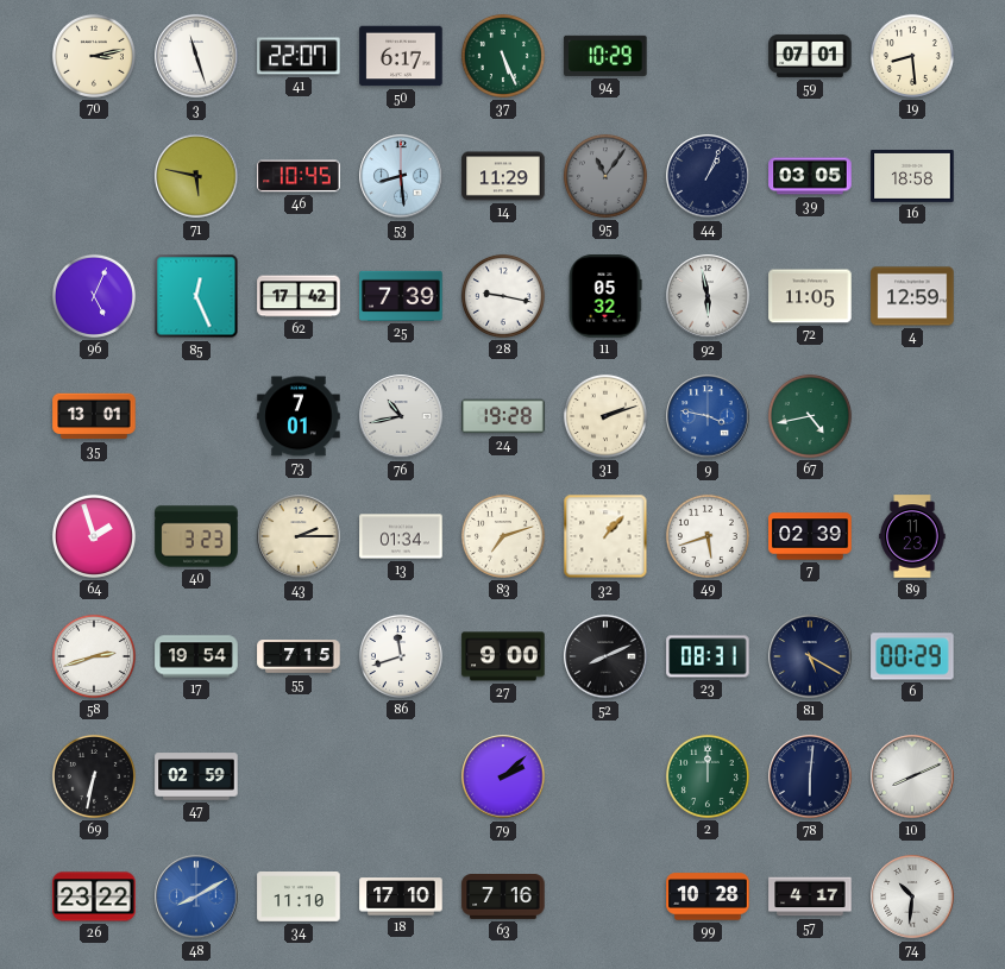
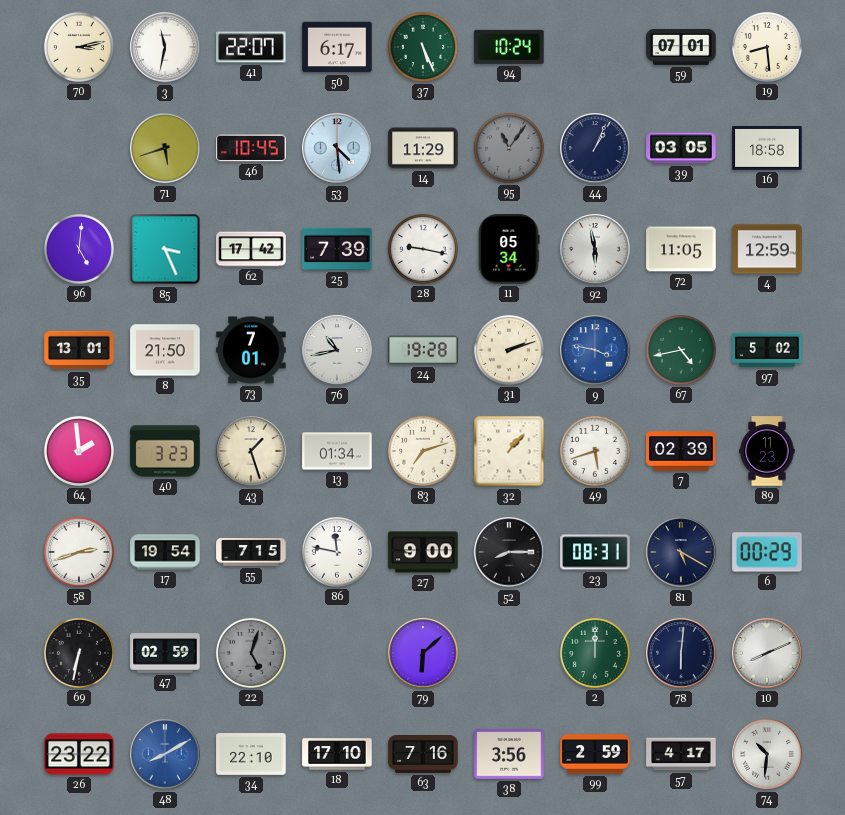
3: 11:27 -> 11:32 (165, 47)
94: 10:29 -> 10:24 (509, 47)
71: 5:47 -> 5:42 (165, 148)
53: 8:29 -> 4:29 (337, 148)
96: 5:04 -> 5:01 (79, 249)
85: 12:26 -> 3:26 (165, 249)
11: 05:32 -> 05:34 (509, 249)
8: none -> 21:50 (165, 350)
97: none -> 5:02 (767, 350)
64: 1:57 -> 1:59 (79, 451)
43: 2:15 -> 1:27 (251, 451)
86: 11:42 -> 11:47 (337, 552)
52: 8:11 -> 8:15 (509, 552)
22: none -> 5:03 (251, 653)
79: 2:08 -> 6:08 (423, 653)
34: 11:10 -> 22:10 (251, 755)
38: none -> 3:56 (509, 754)
99: 10:28 -> 2:59 (595, 754)
